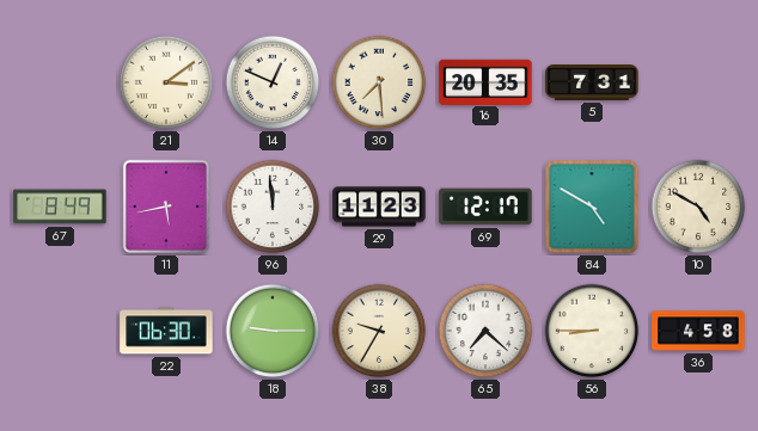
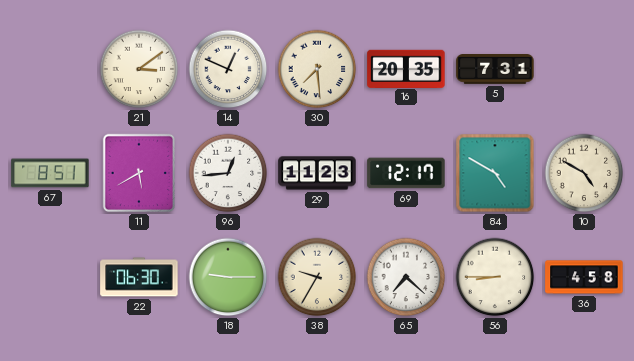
67: 8:49 -> 8:51 (50, 173)
11: 5:43 -> 5:40 (139, 173)
96: 11:59 -> 12:44 (228, 173)
